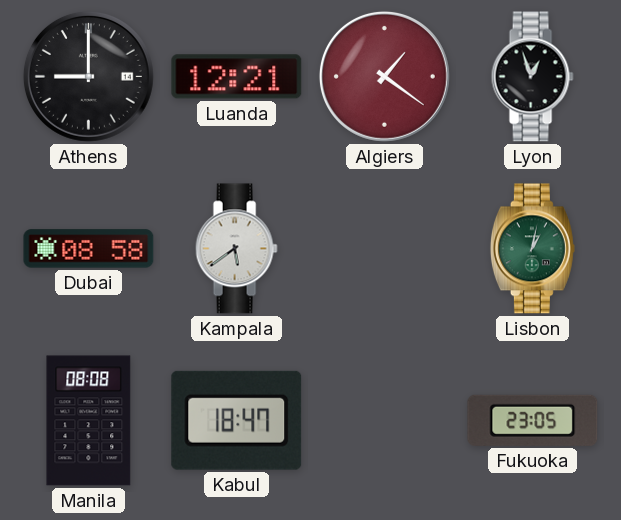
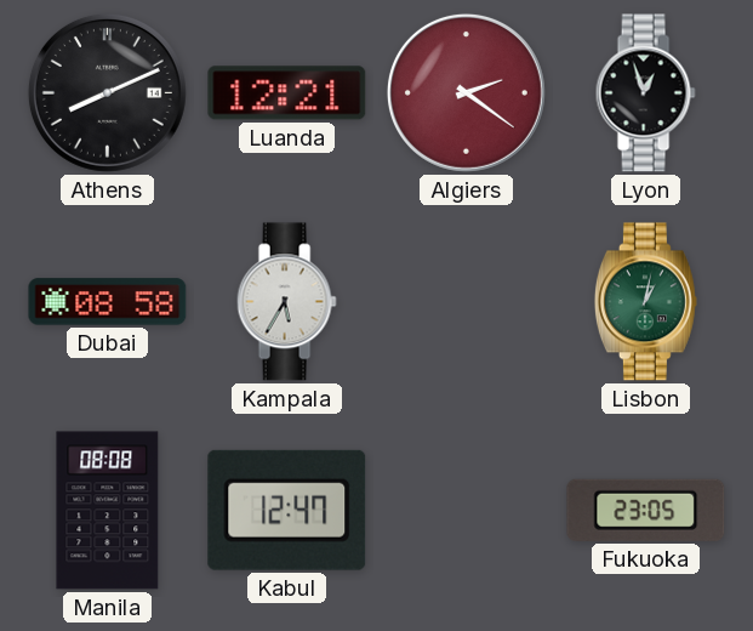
Athens: 9:00 -> 8:11 (107, 92)
Algiers: 1:21 -> 2:21 (466, 92)
Kampala: 5:39 -> 5:35 (286, 302)
Kabul: 18:47 -> 12:47 (287, 510)
